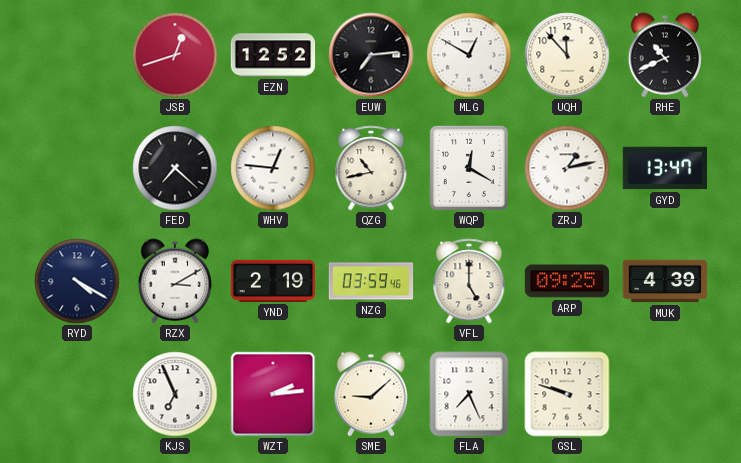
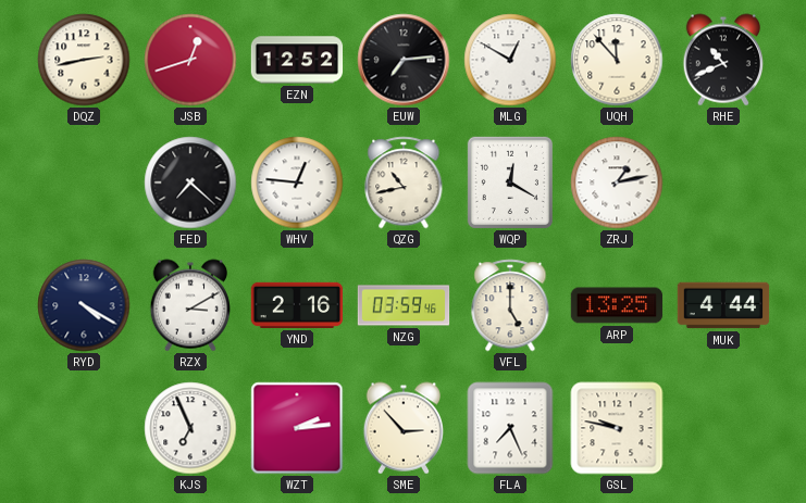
DQZ: none -> 2:43 (84, 60)
GYD: 13:47 -> none (665, 168)
YND: 2:19 -> 2:16 (297, 305)
ARP: 09:25 -> 13:25 (617, 305)
MUK: 4:39 -> 4:44 (723, 305)
SME: 9:08 -> 2:53 (402, 428)
GSL: 9:48 -> 9:47 (617, 428)
